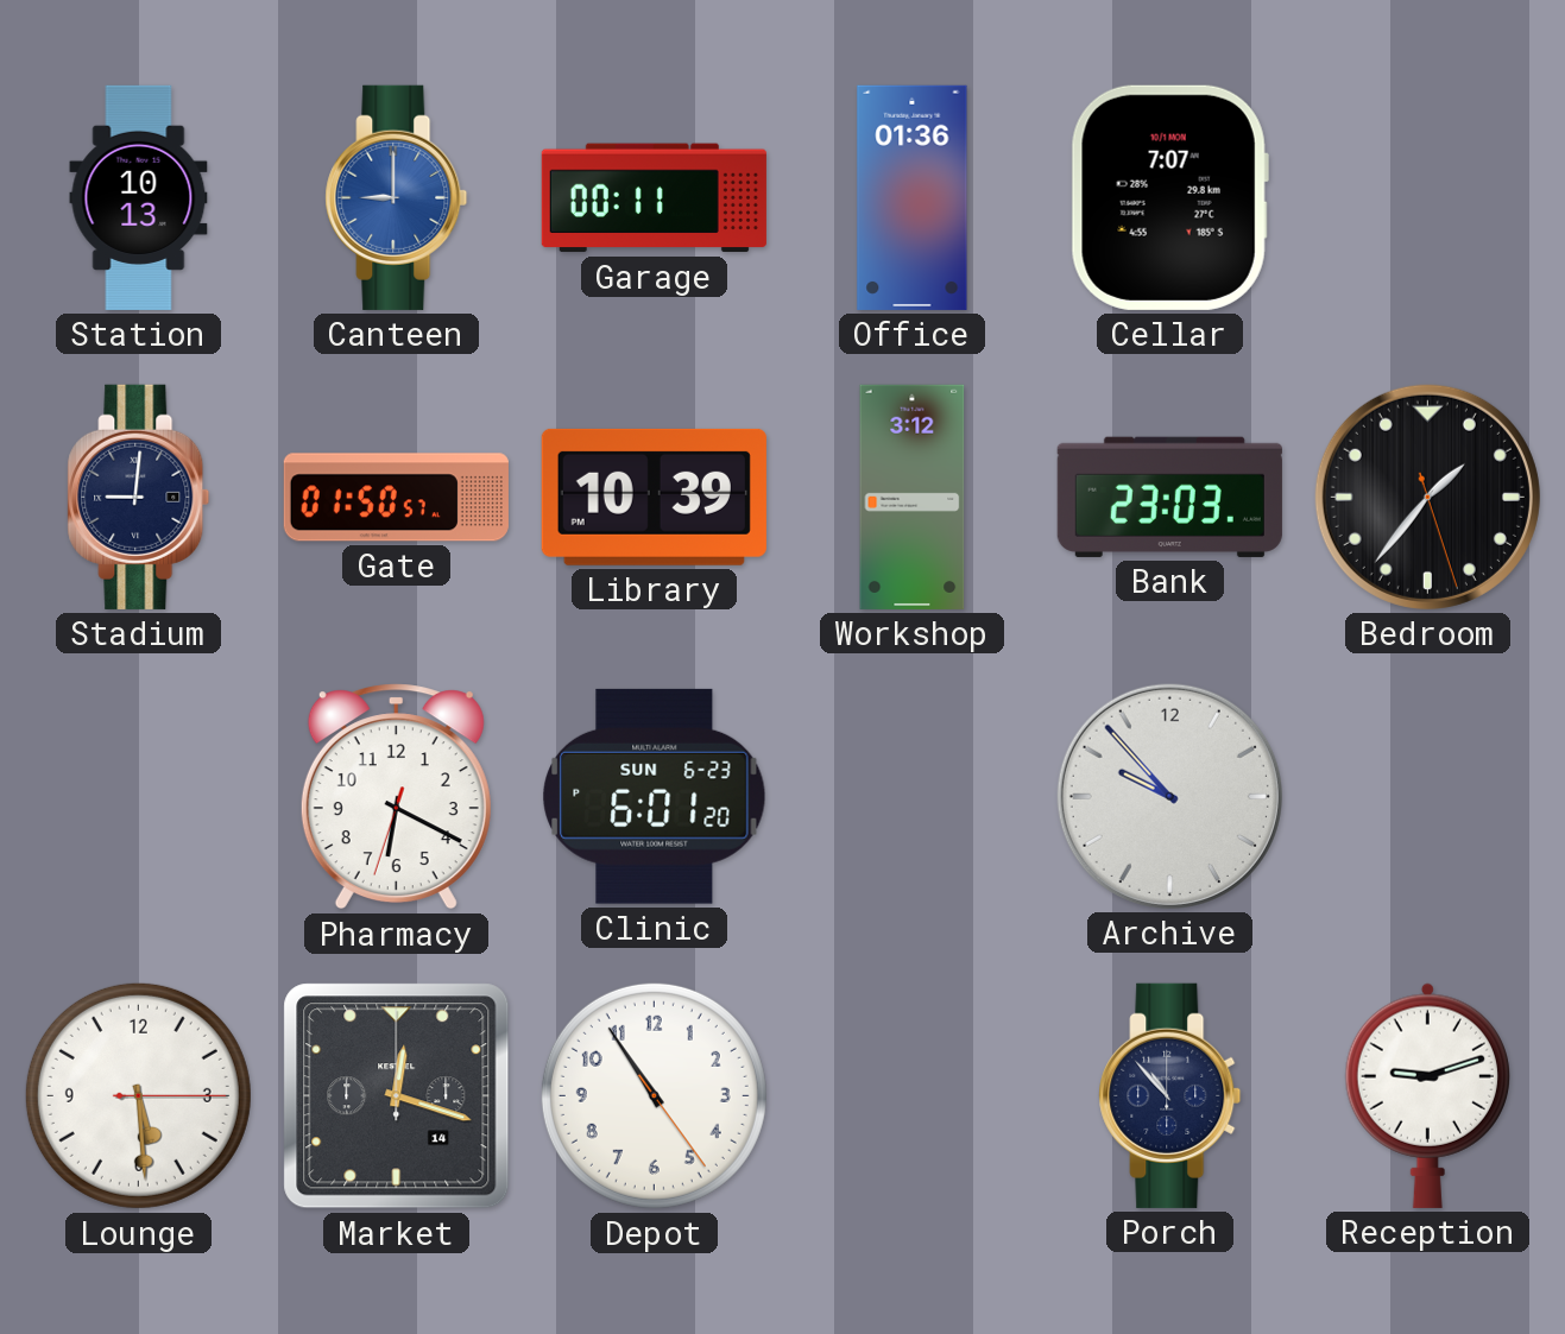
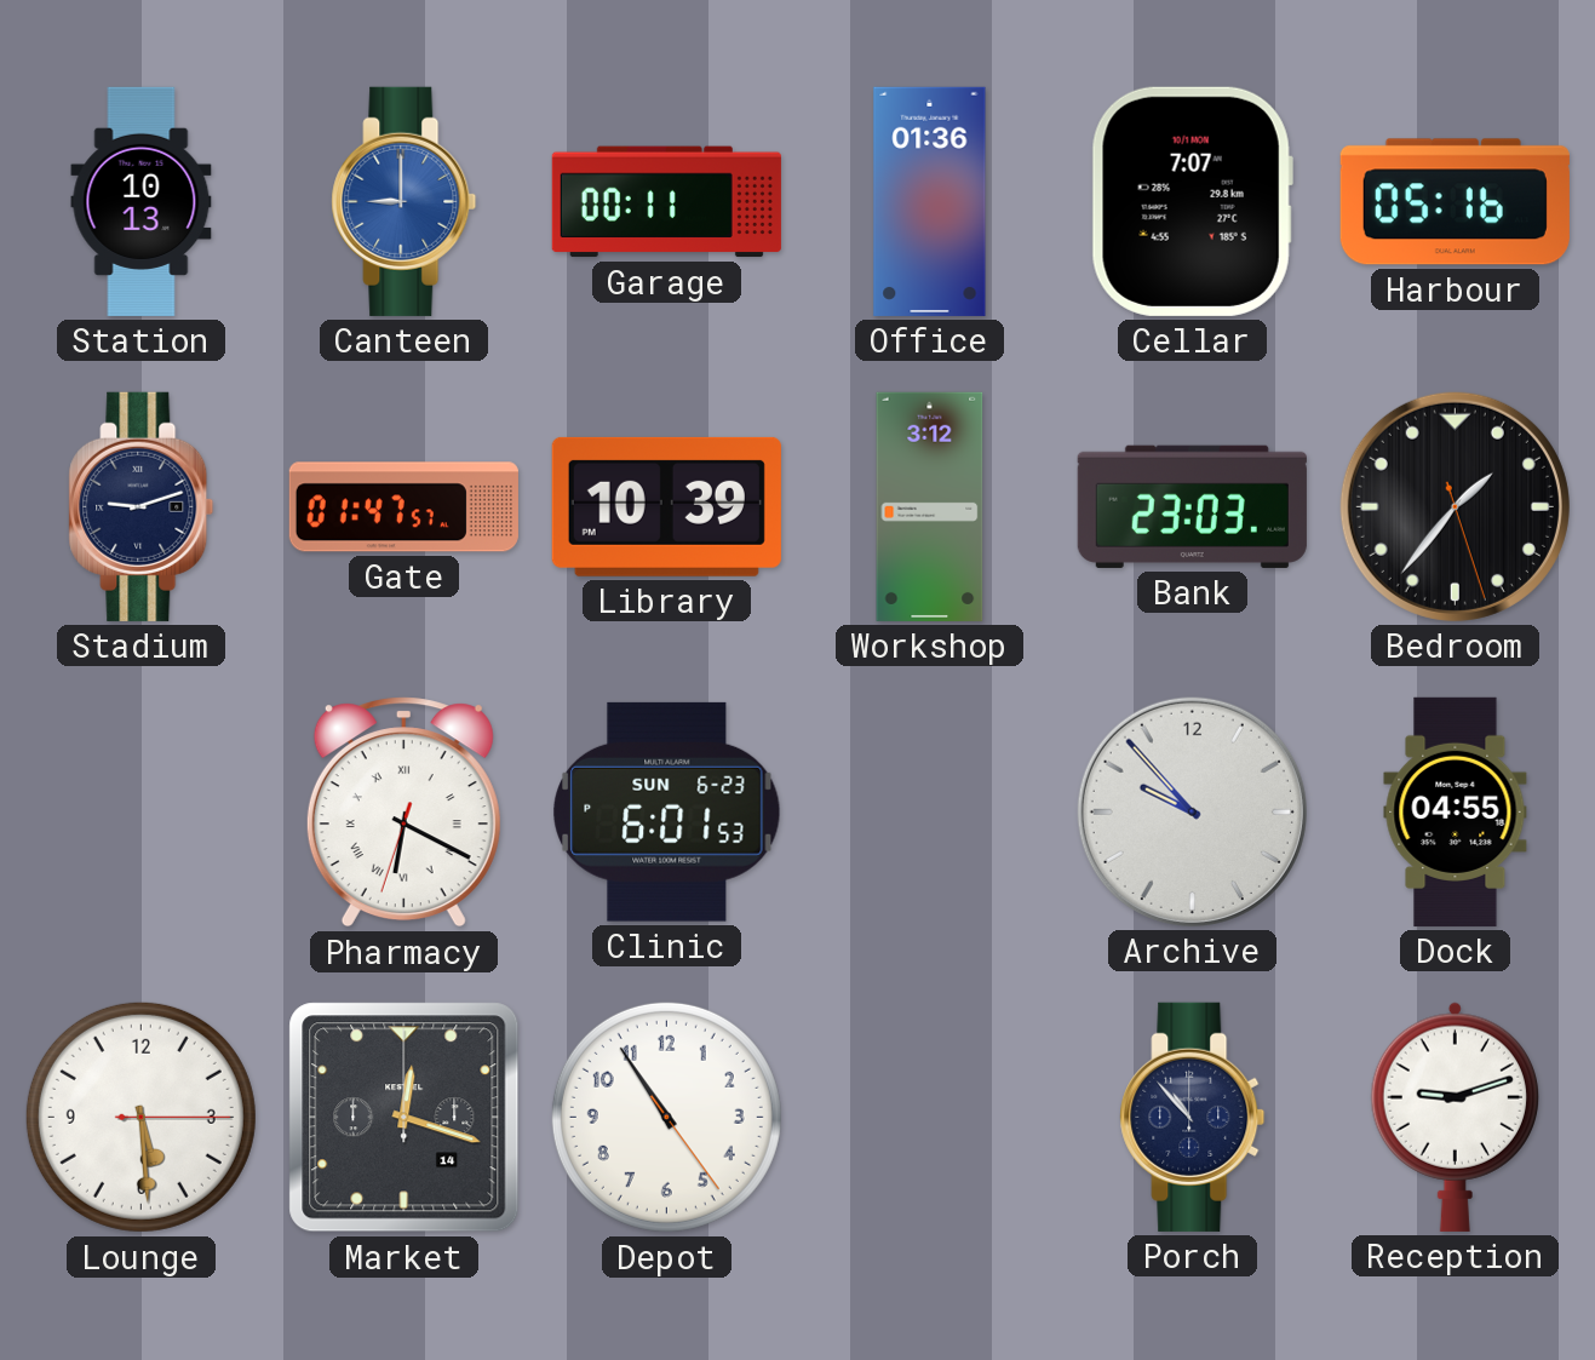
Harbour: none -> 05:16 (1455, 202)
Stadium: 9:01 -> 9:12 (142, 506)
Gate: 01:50 -> 01:47 (403, 507)
Pharmacy numerals: Arabic -> Roman (403, 813)
Clinic: 6:01:20 PM -> 6:01:53 PM (667, 811)
Dock: none -> 04:55 (1456, 811)
